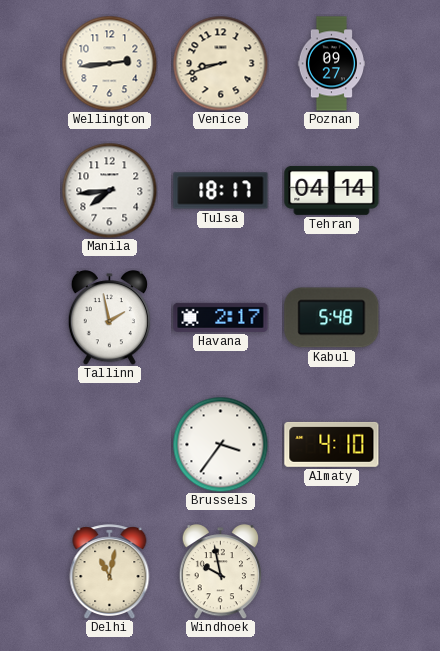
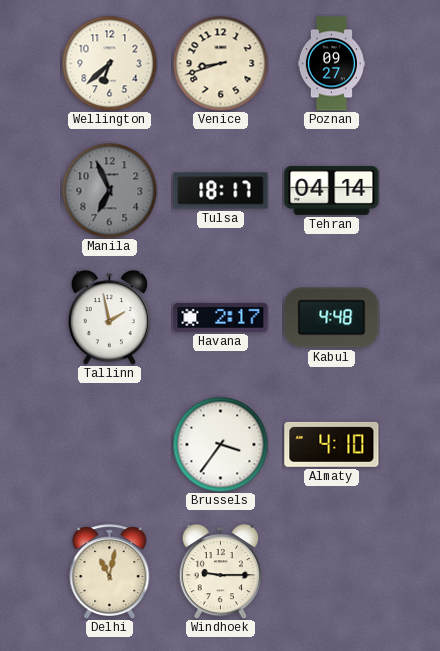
Wellington: 2:44 -> 6:38 (109, 63)
Manila: 7:44 -> 6:56 (109, 190)
Manila dial: white -> grey (109, 190)
Kabul: 5:48 -> 4:48 (332, 318)
Windhoek: 9:58 -> 9:15 (220, 572)
